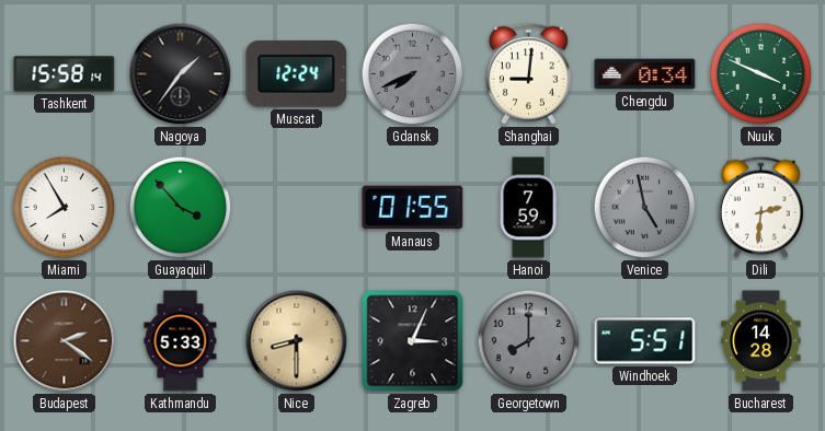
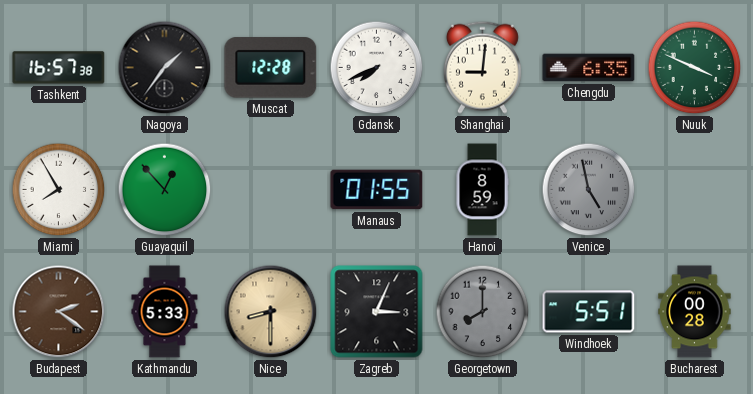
Tashkent: 15:58 -> 16:57 (59, 68)
Muscat: 12:24 -> 12:28 (271, 68)
Gdansk dial: grey -> white (377, 68)
Chengdu: 0:34 -> 6:35 (589, 68)
Guayaquil: 3:53 -> 12:53 (165, 190)
Hanoi: 7:59 -> 8:59 (482, 190)
Dili: 2:31 -> none (760, 207)
Bucharest: 14:28 -> 00:28 (695, 312)
